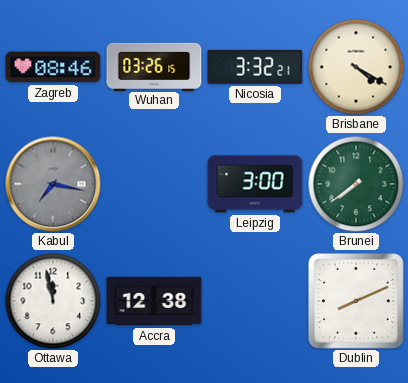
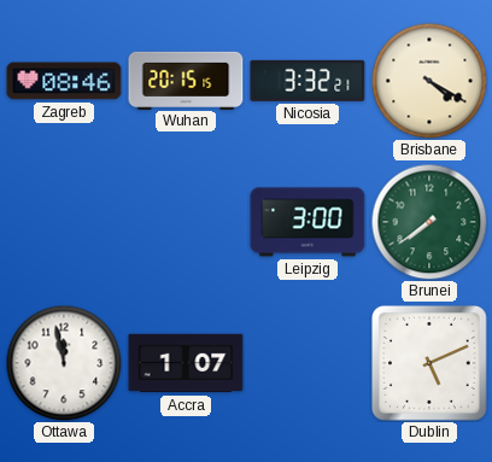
Wuhan: 03:26 -> 20:15 (186, 80)
Kabul: 7:17 -> none (53, 184)
Accra: 12:38 -> 1:07 (186, 363)
Dublin: 8:11 -> 5:11 (430, 364)
